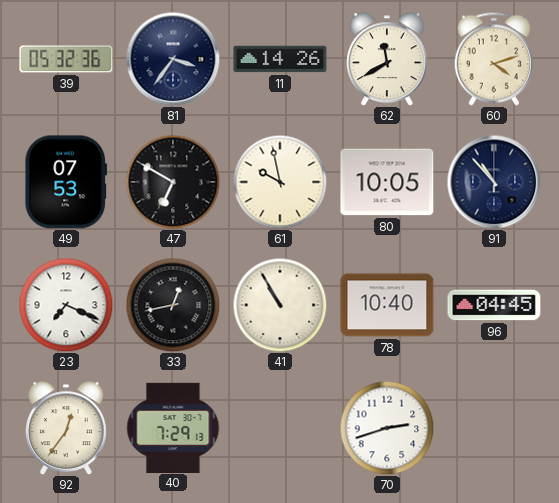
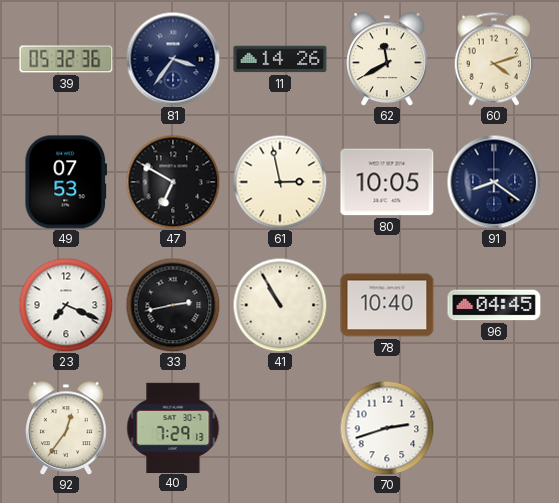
61: 9:58 -> 2:58 (280, 182)
91: 10:53 -> 8:21 (494, 182)
33: 12:43 -> 2:43 (173, 305)
